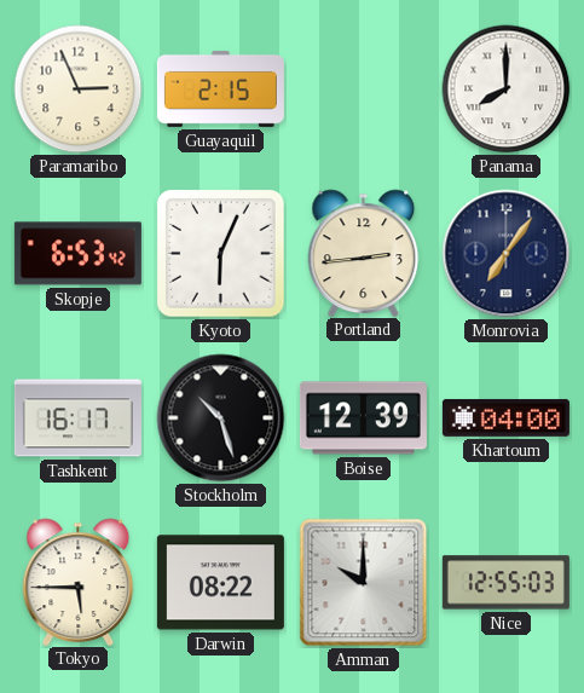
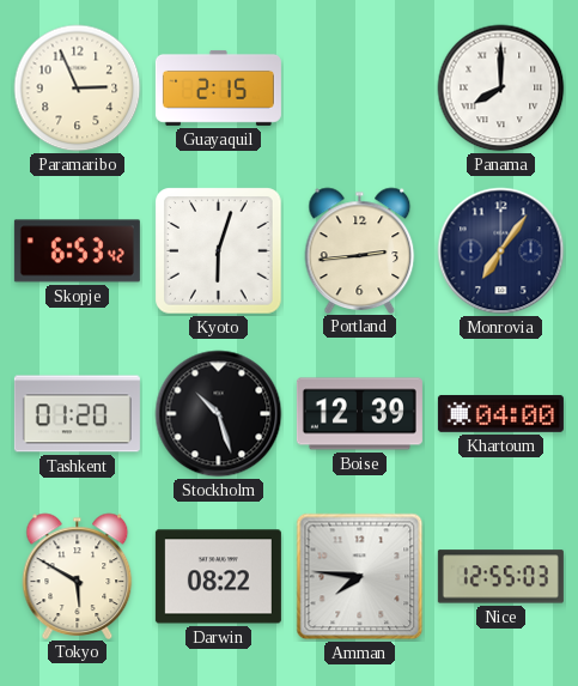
Kyoto: 6:04 -> 6:03 (219, 251)
Tashkent: 16:17 -> 01:20 (77, 414)
Tokyo: 5:45 -> 5:50 (78, 576)
Amman: 10:00 -> 7:46 (360, 577)
